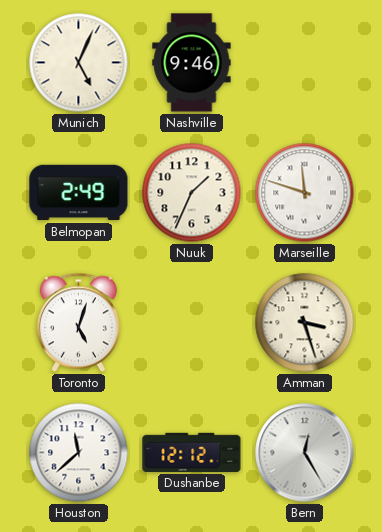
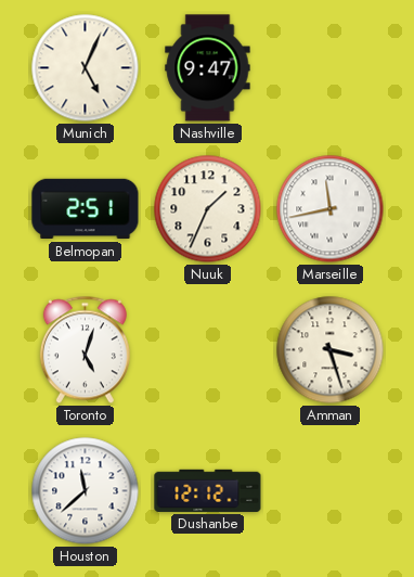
Nashville: 9:46 -> 9:47 (208, 68)
Belmopan: 2:49 -> 2:51 (86, 209)
Marseille: 11:48 -> 11:43 (331, 209)
Bern: 12:25 -> none (305, 453)
